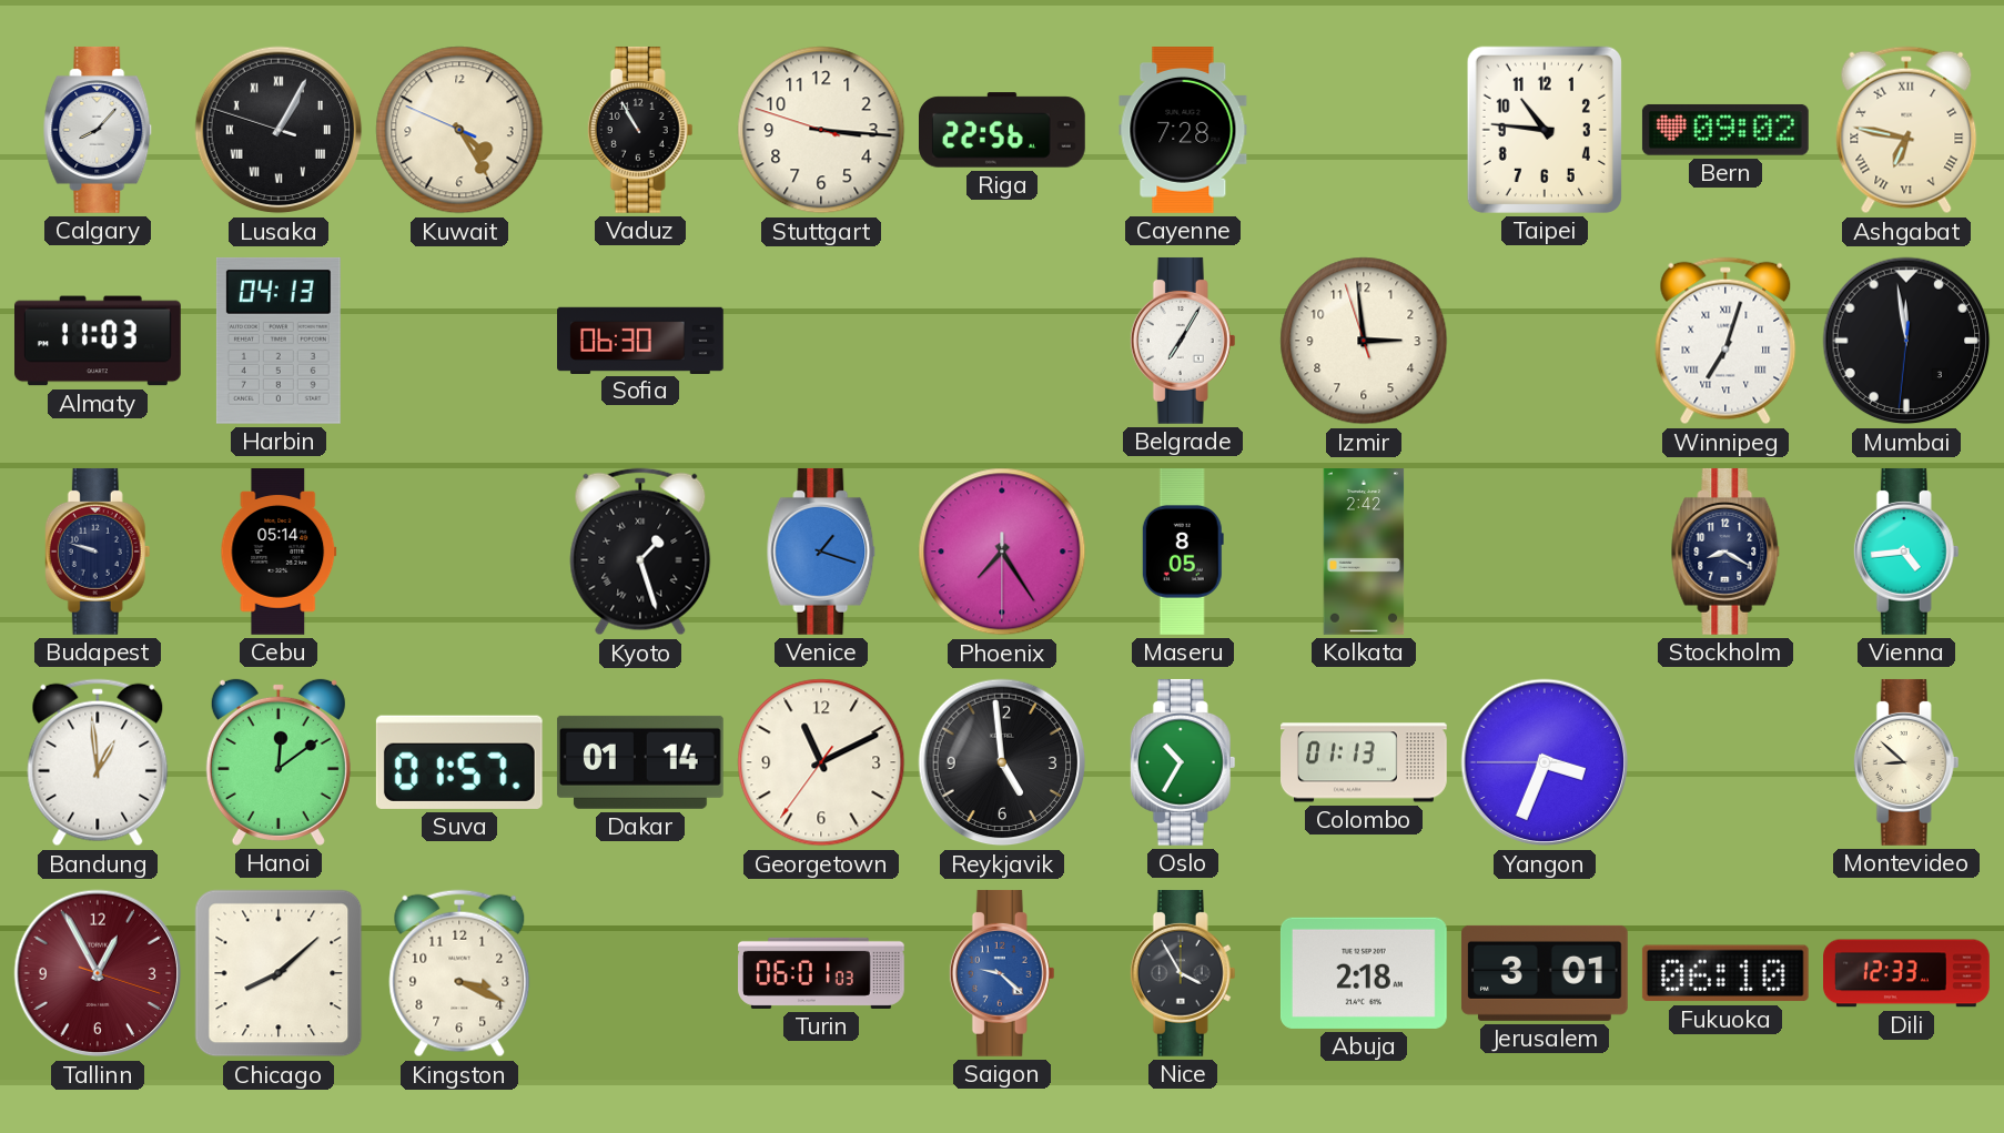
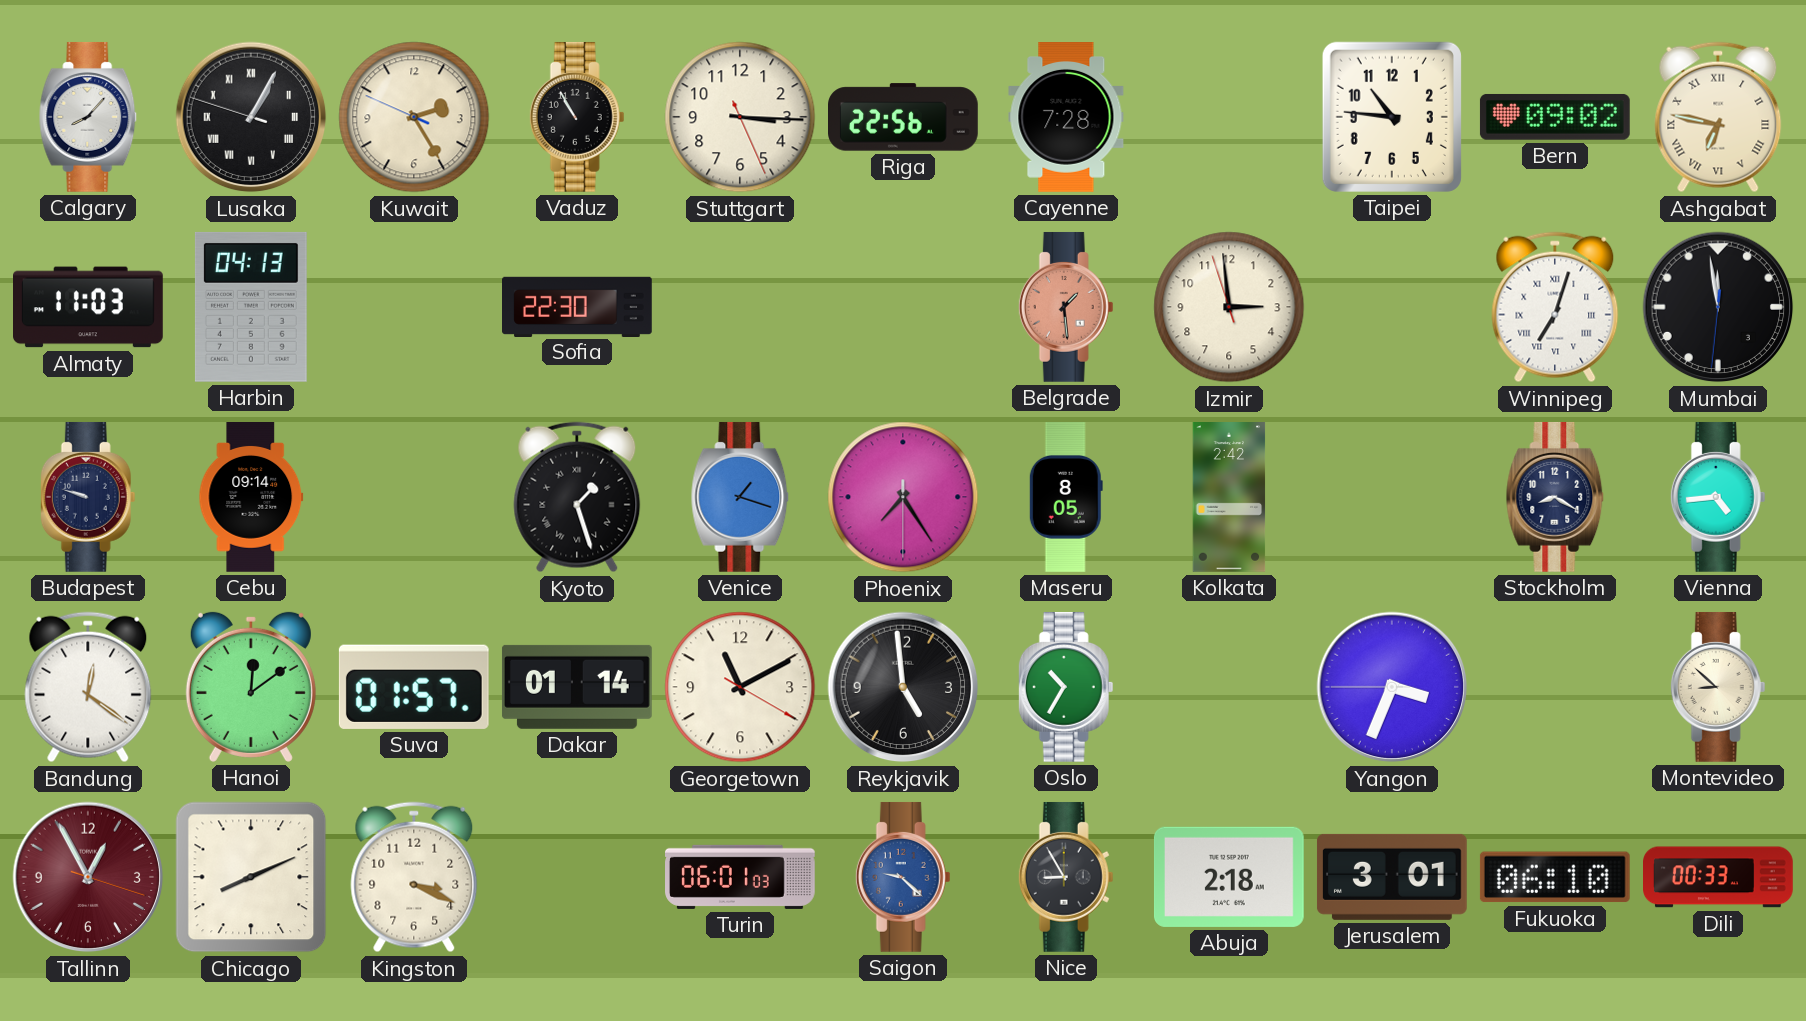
Kuwait: 4:24 -> 2:24 (414, 117)
Stuttgart: 3:15:48 -> 3:15:26 (740, 117)
Sofia: 06:30 -> 22:30 (578, 306)
Belgrade: 7:05 -> 1:29 (1066, 307)
Belgrade dial: white -> salmon (1066, 307)
Cebu: 05:14 -> 09:14 (251, 498)
Bandung: 12:59 -> 12:21 (88, 687)
Georgetown: 11:10:36 -> 11:10:20 (740, 687)
Colombo: 01:13 -> none (1365, 762)
Chicago: 8:08 -> 8:11 (251, 877)
Nice: 3:55 -> 8:55 (1066, 877)
Dili: 12:33 -> 00:33 (1719, 877)
